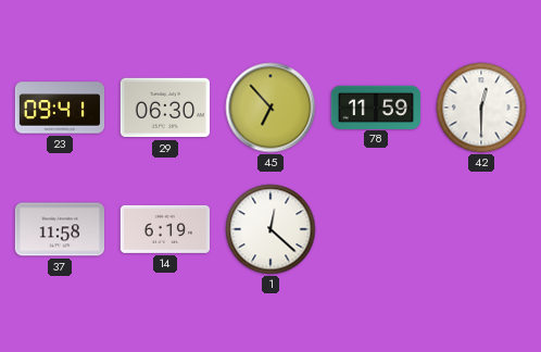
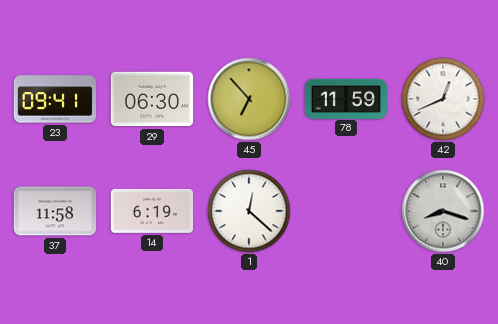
42: 12:30 -> 12:41 (443, 99)
40: none -> 8:18 (443, 211)
